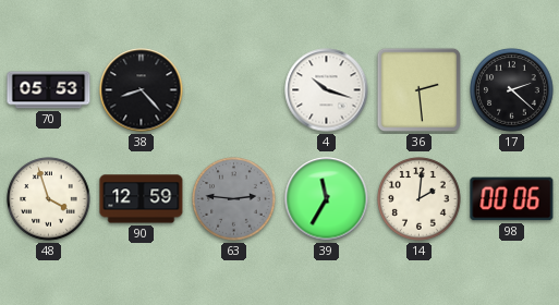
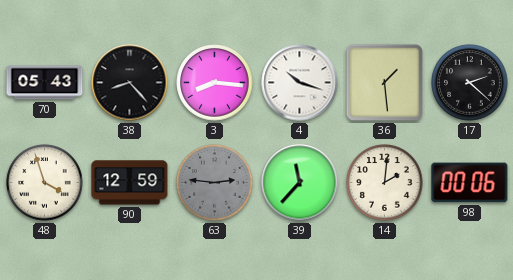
70: 05:53 -> 05:43 (45, 83)
3: none -> 8:16 (215, 83)
36: 2:29 -> 1:29 (385, 83)
39: 11:35 -> 11:37 (300, 183)
